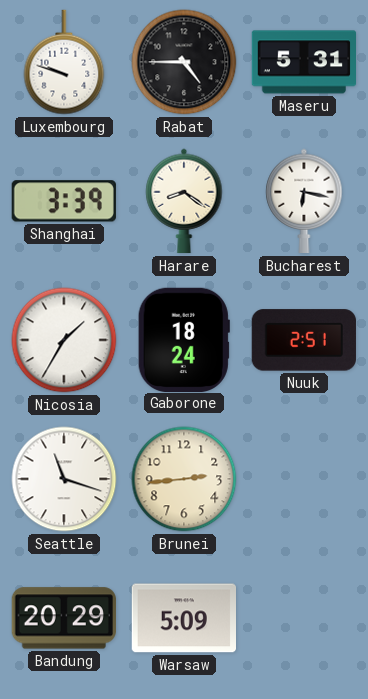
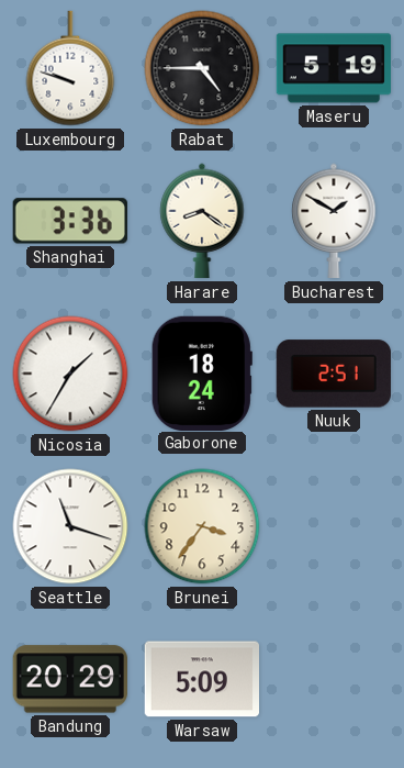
Maseru: 5:31 -> 5:19 (334, 68)
Shanghai: 3:39 -> 3:36 (70, 221)
Bucharest: 6:17 -> 1:50 (334, 221)
Brunei: 2:44 -> 3:36 (202, 526)
